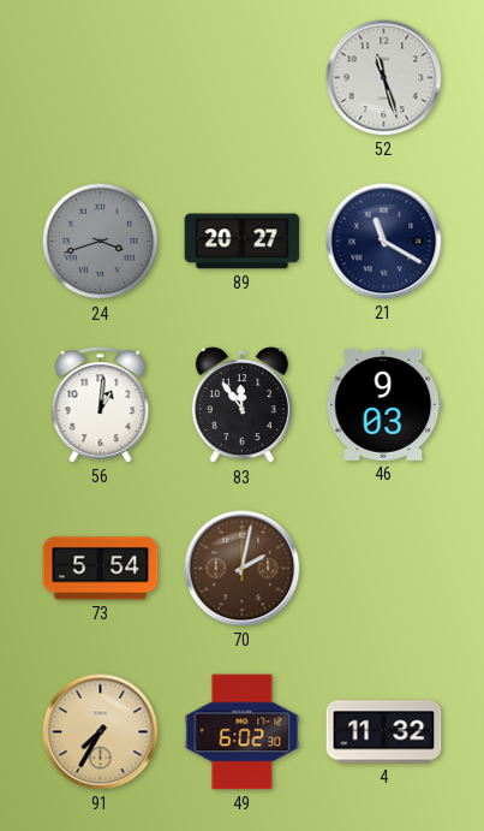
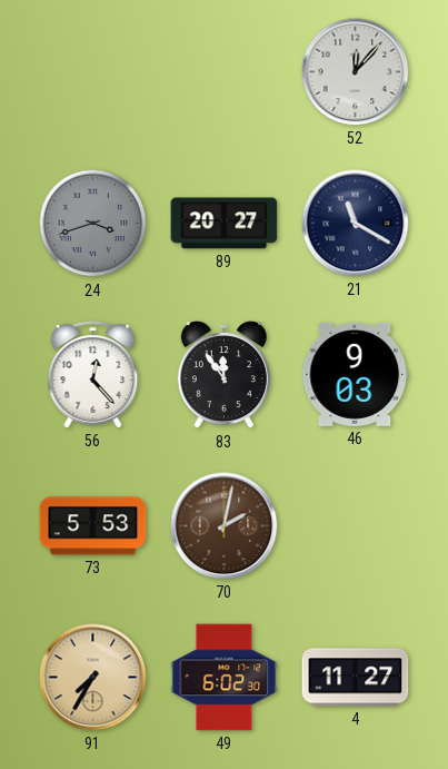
52: 11:27 -> 12:07 (356, 72)
56: 1:01 -> 12:23 (93, 375)
73: 5:54 -> 5:53 (93, 526)
4: 11:32 -> 11:27 (356, 678)
